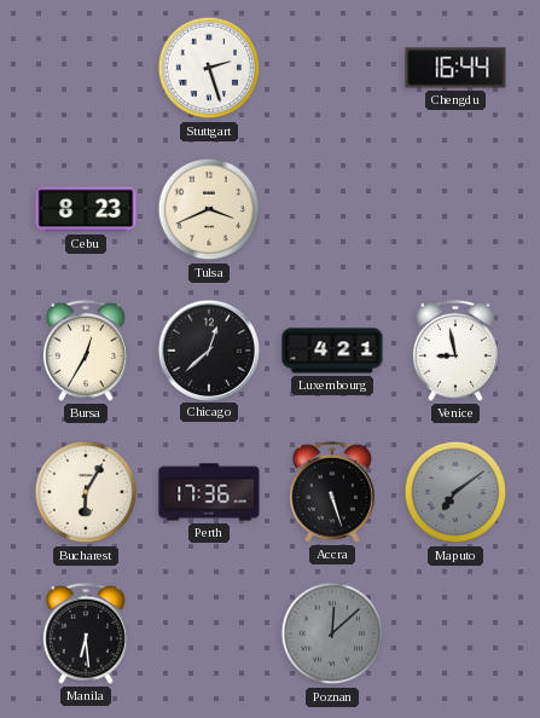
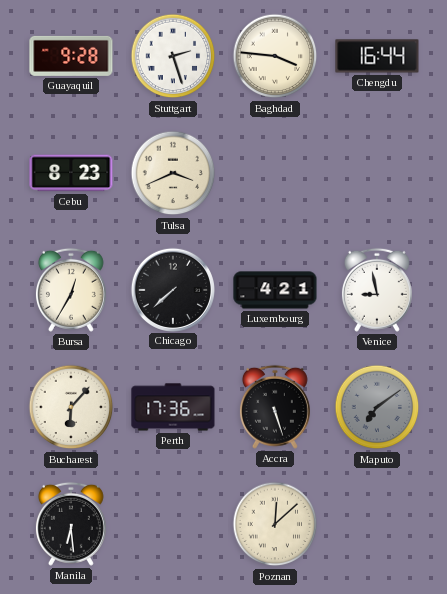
Guayaquil: none -> 9:28 (71, 56)
Baghdad: none -> 3:46 (275, 56)
Chicago: 12:38 -> 7:38 (172, 289)
Bucharest: 6:05 -> 6:07 (71, 407)
Poznan dial: grey -> cream (275, 524)
